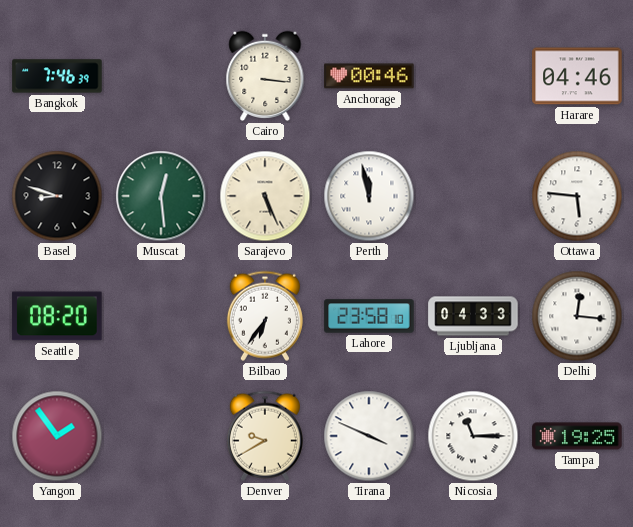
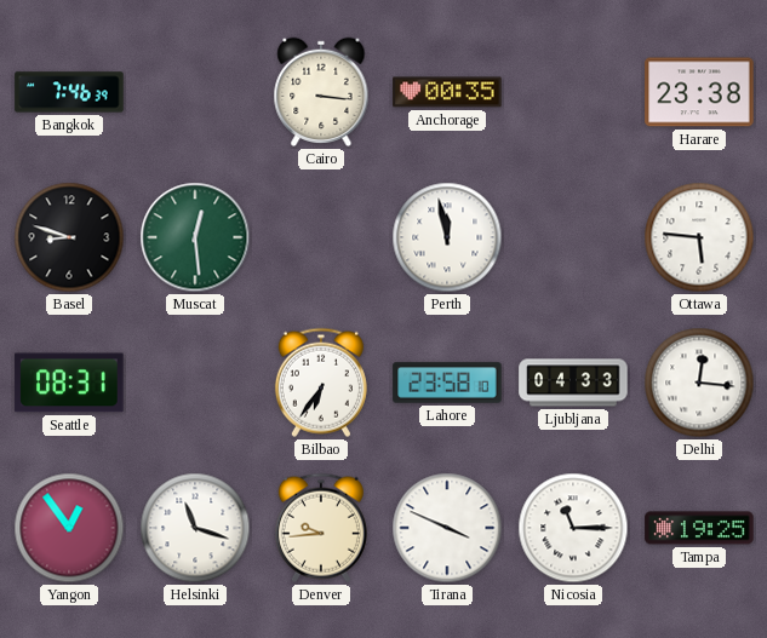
Anchorage: 00:46 -> 00:35 (447, 92)
Harare: 04:46 -> 23:38 (699, 92)
Sarajevo: 5:26 -> none (265, 196)
Seattle: 08:20 -> 08:31 (69, 383)
Yangon: 1:54 -> 12:54 (69, 528)
Helsinki: none -> 11:18 (195, 528)
Denver: 9:40 -> 9:44 (321, 528)
